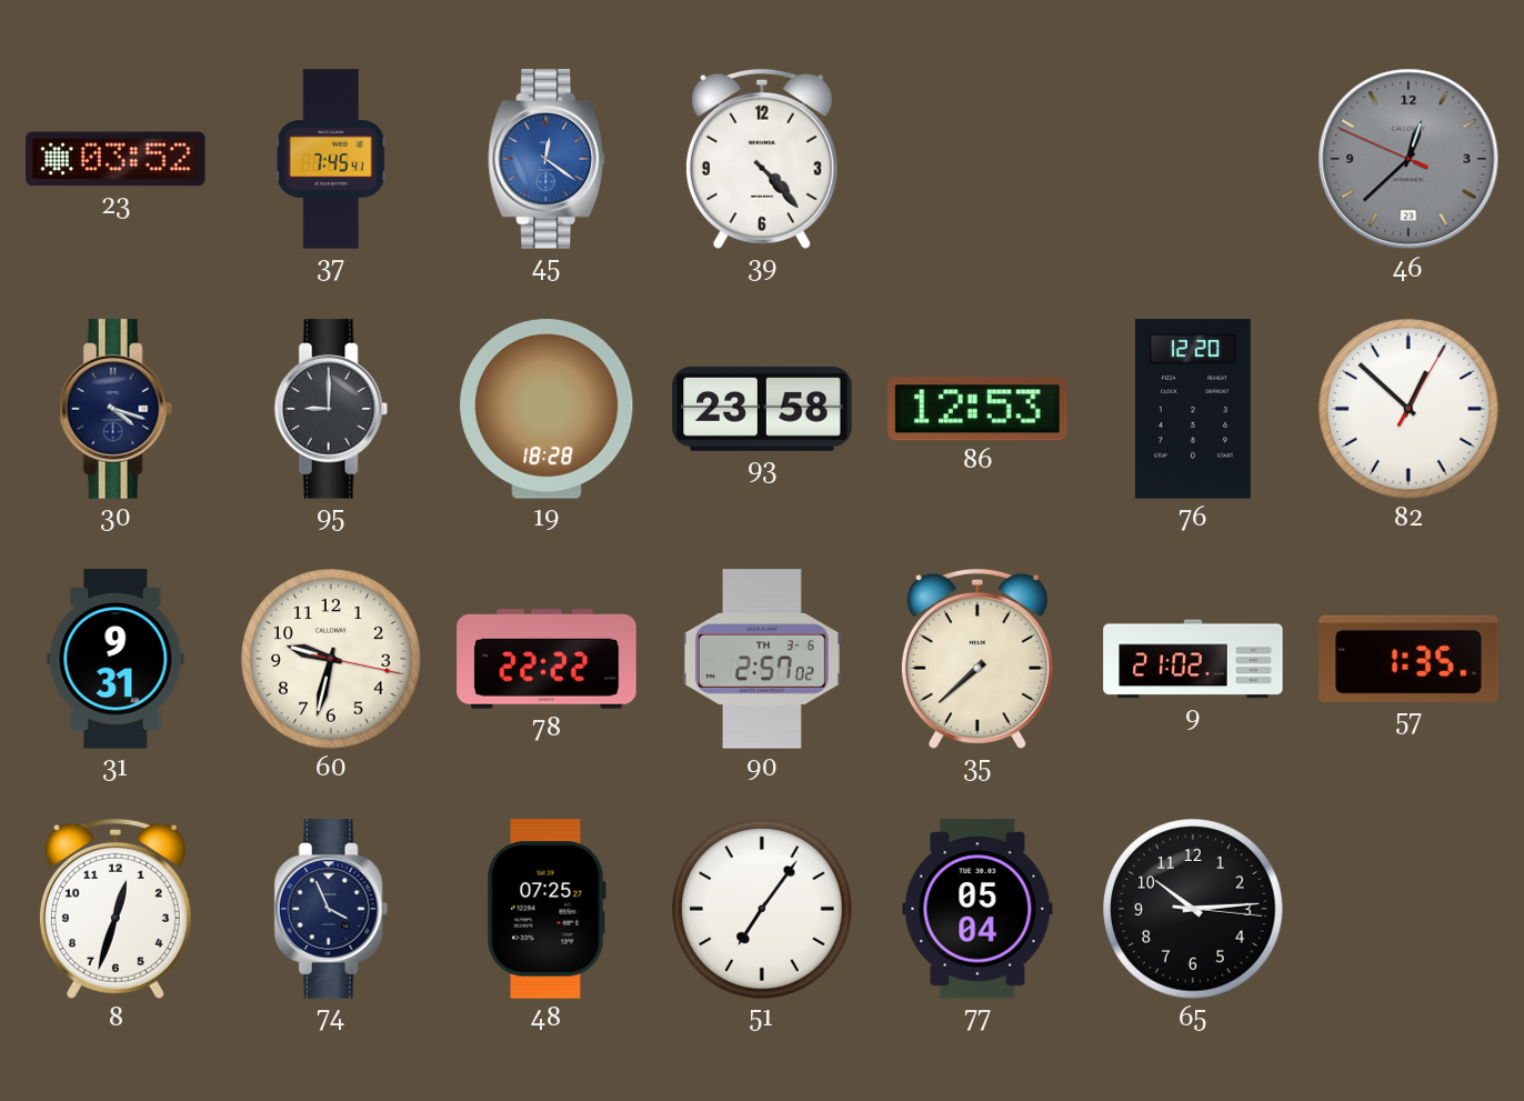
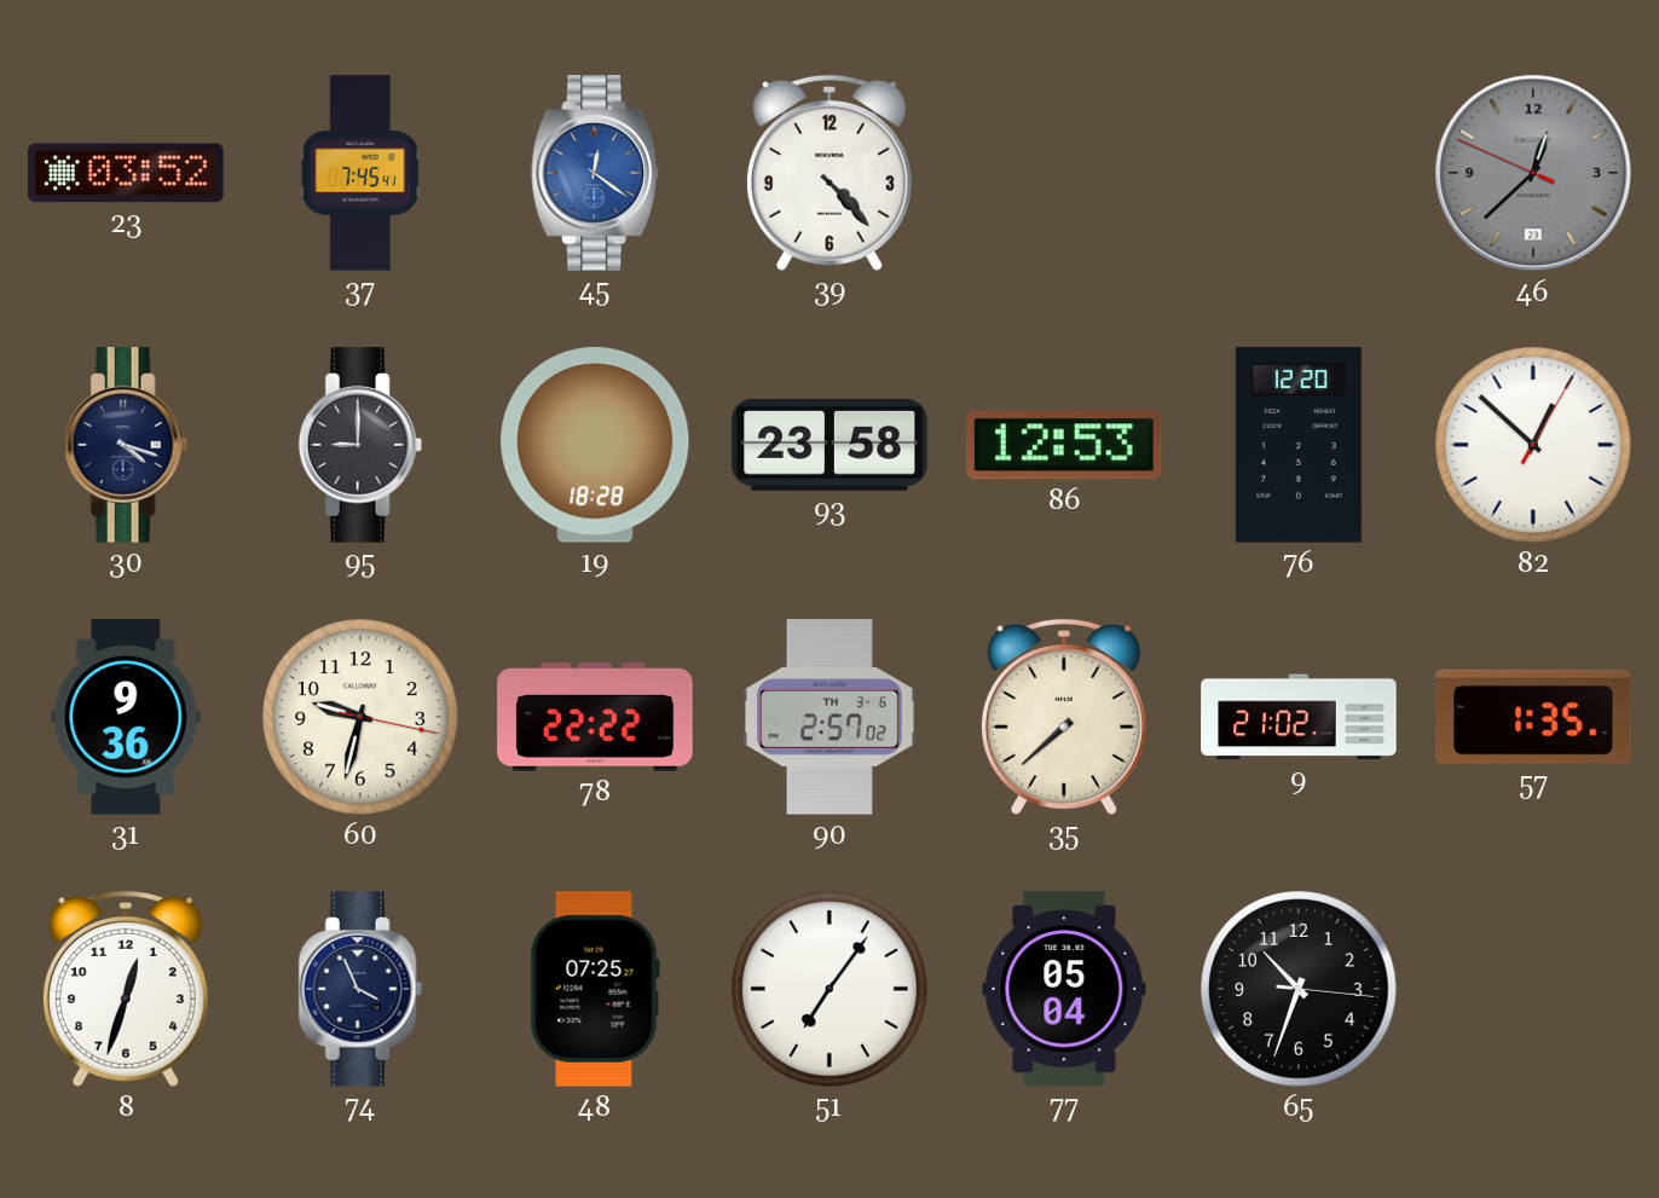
31: 9:31 -> 9:36 (126, 717)
65: 10:14 -> 10:33 (1299, 989)
